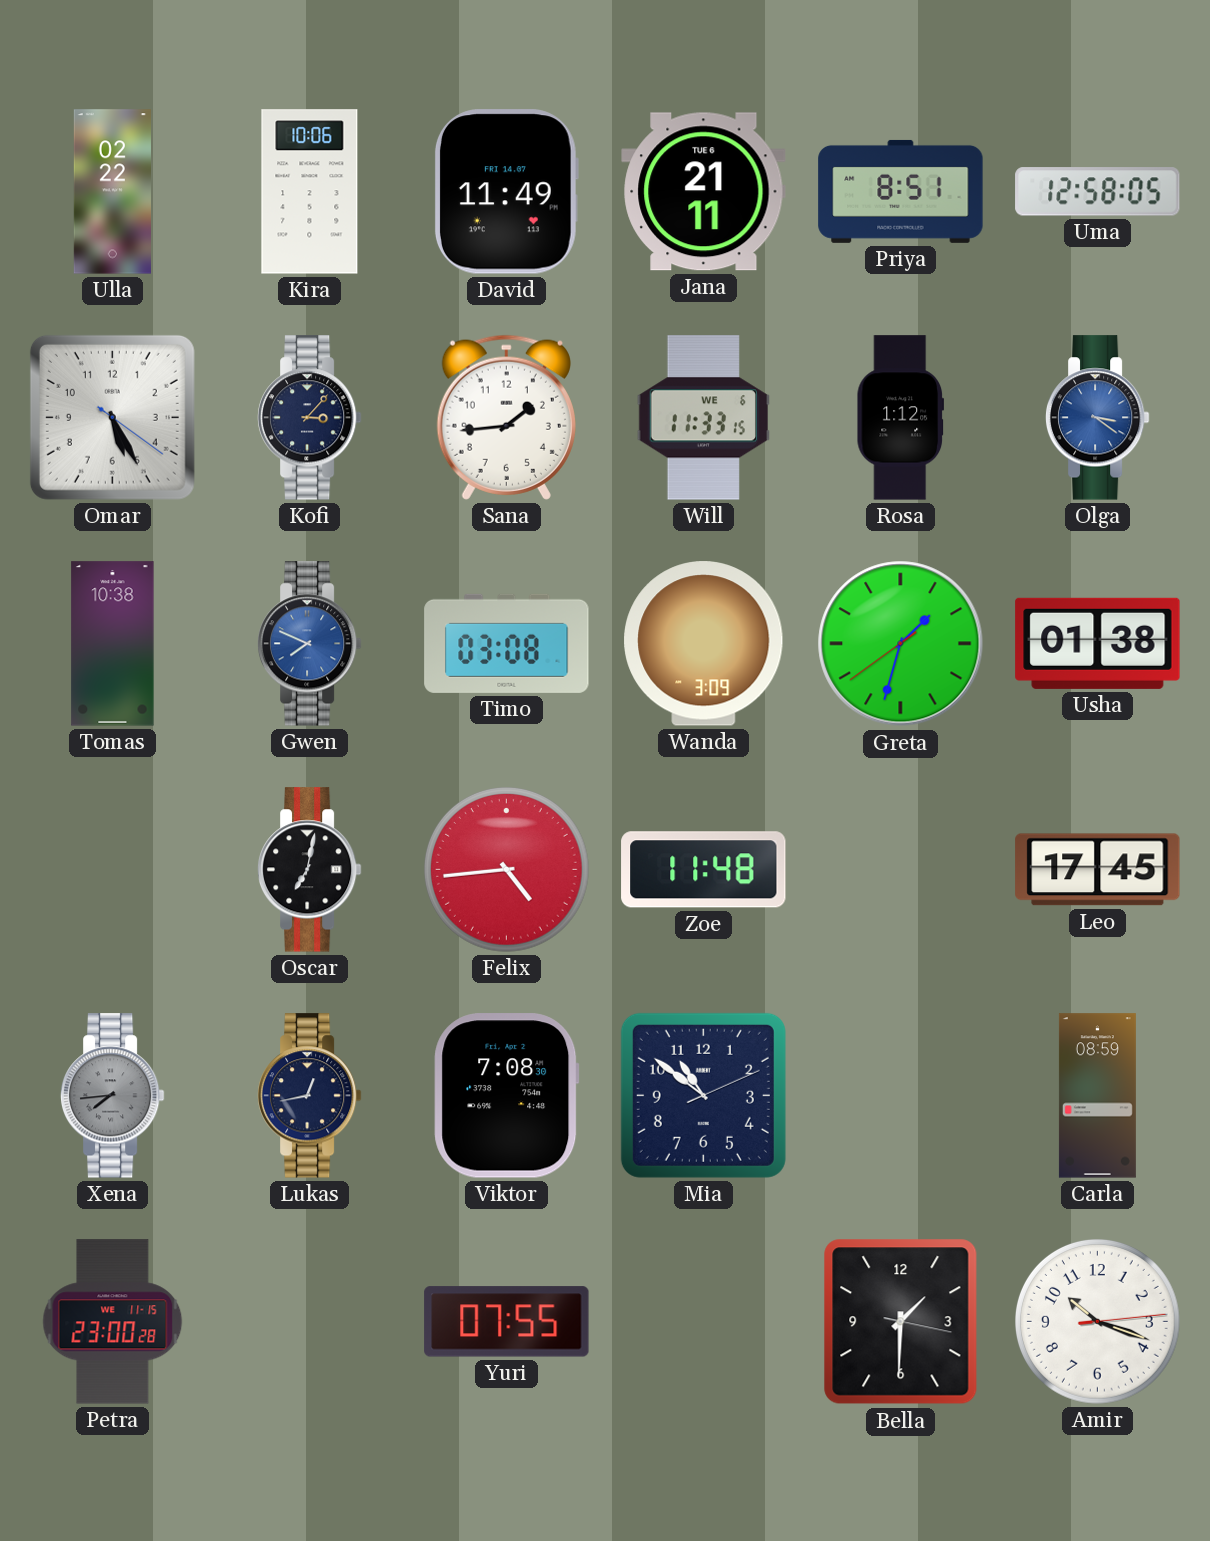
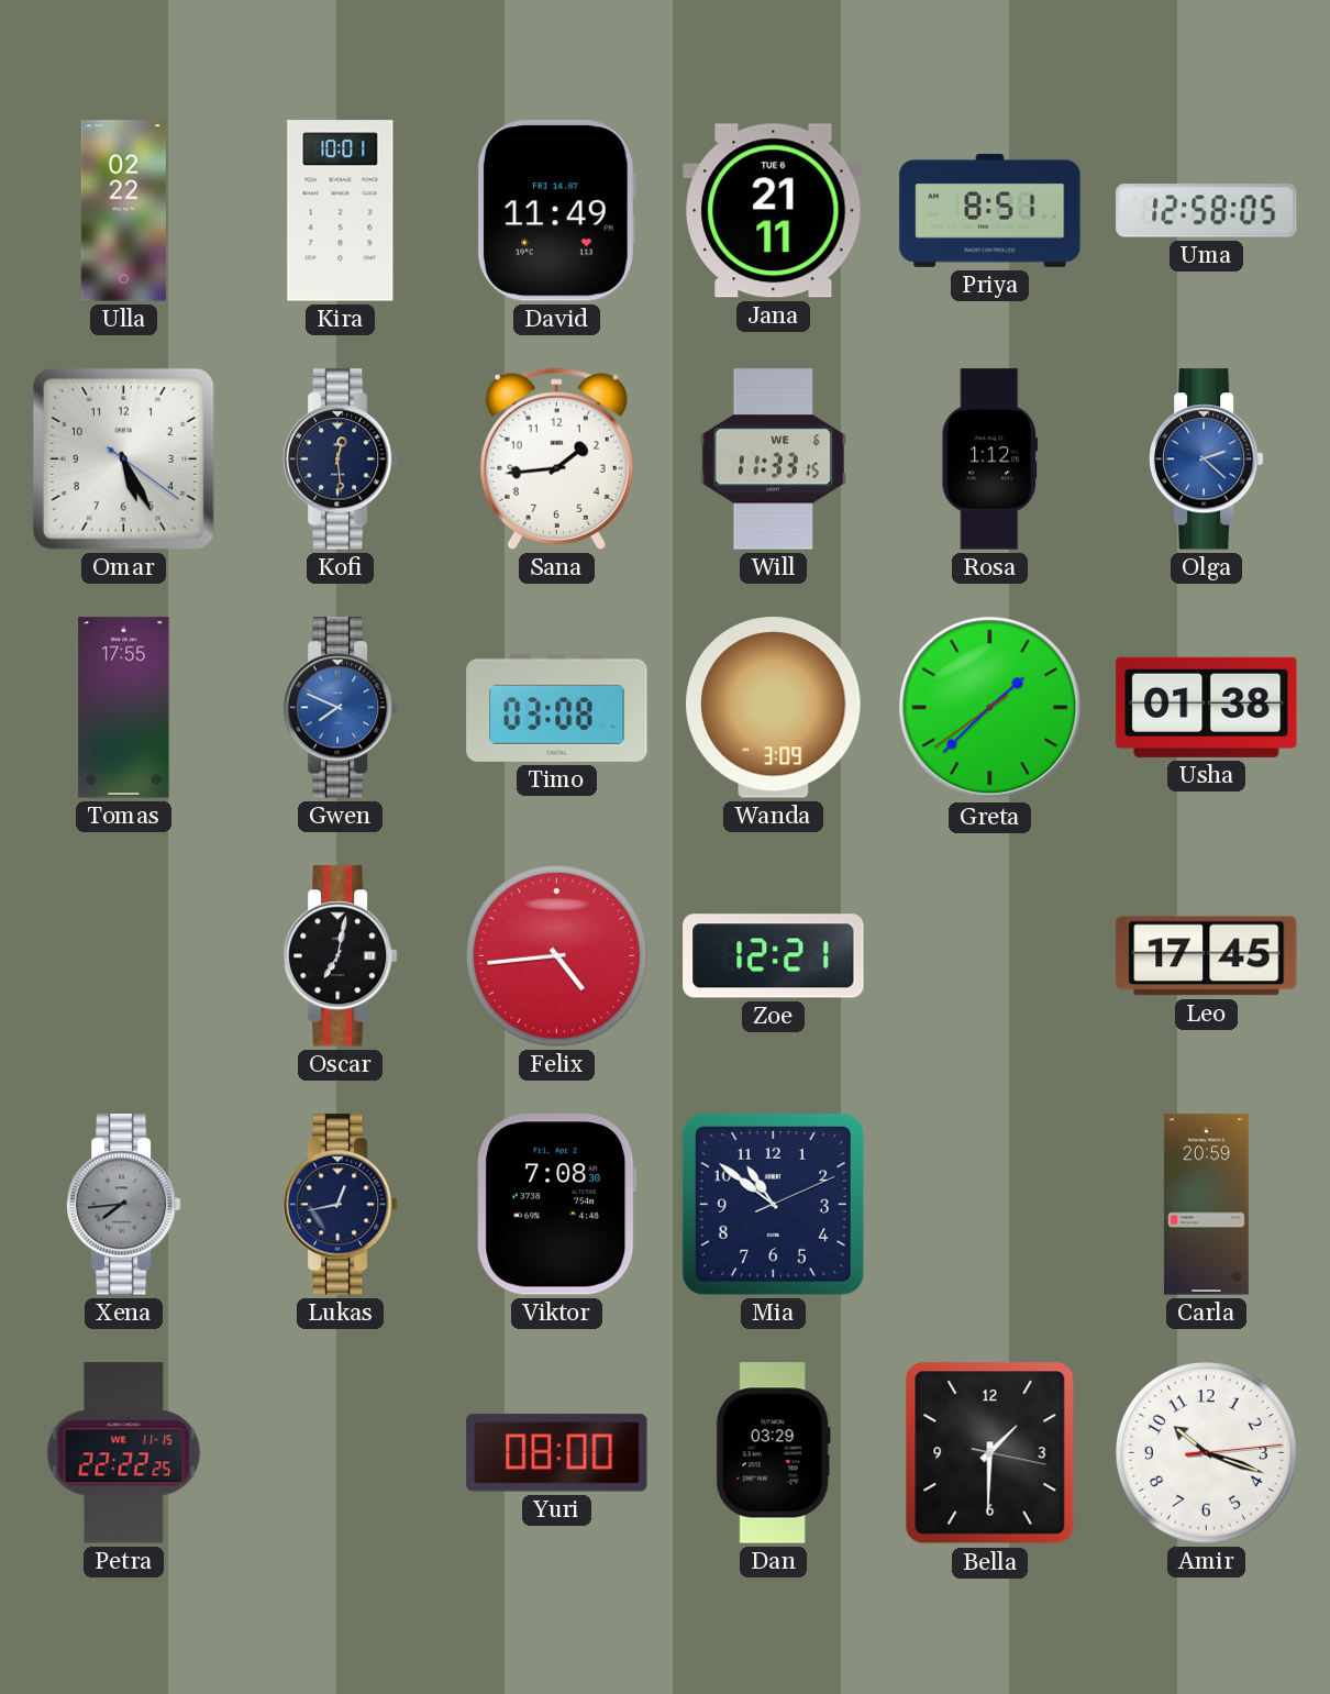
Kira: 10:06 -> 10:01 (341, 211)
Kofi: 3:07 -> 12:29 (340, 460)
Olga: 3:21 -> 2:22 (1206, 460)
Tomas: 10:38 -> 17:55 (124, 708)
Greta: 1:32 -> 1:37 (990, 708)
Zoe: 11:48 -> 12:21 (774, 956)
Carla: 08:59 -> 20:59 (1206, 1205)
Petra: 23:00 -> 22:22 (124, 1453)
Yuri: 07:55 -> 08:00 (557, 1453)
Dan: none -> 03:29 (773, 1453)
